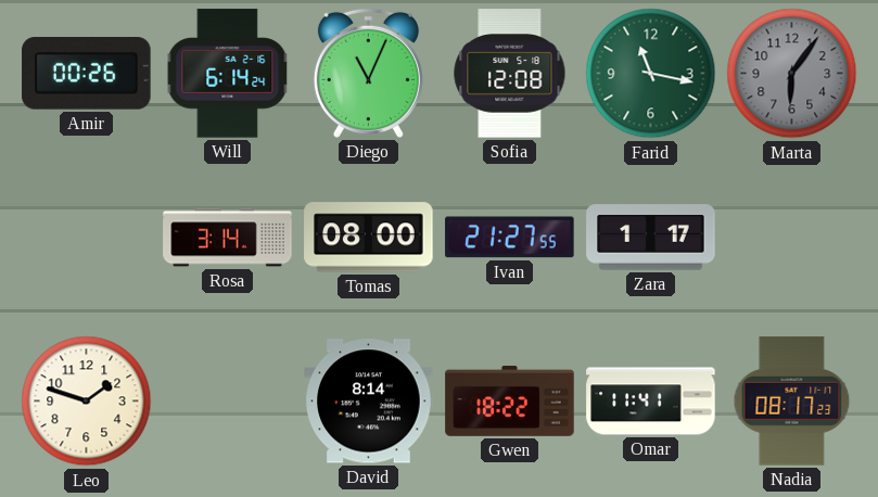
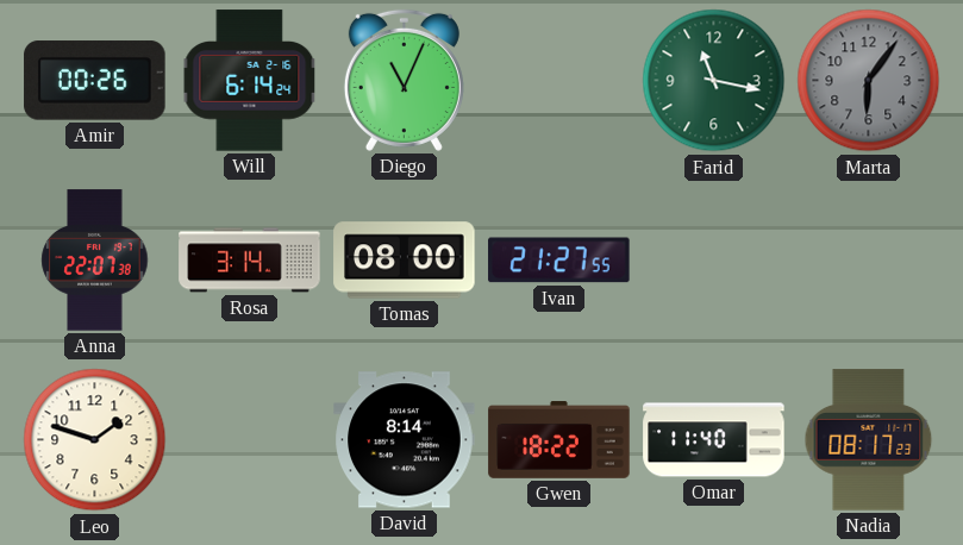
Sofia: 12:08 -> none (510, 74)
Anna: none -> 22:07 (95, 261)
Zara: 1:17 -> none (651, 238)
Omar: 11:41 -> 11:40 (714, 440)
